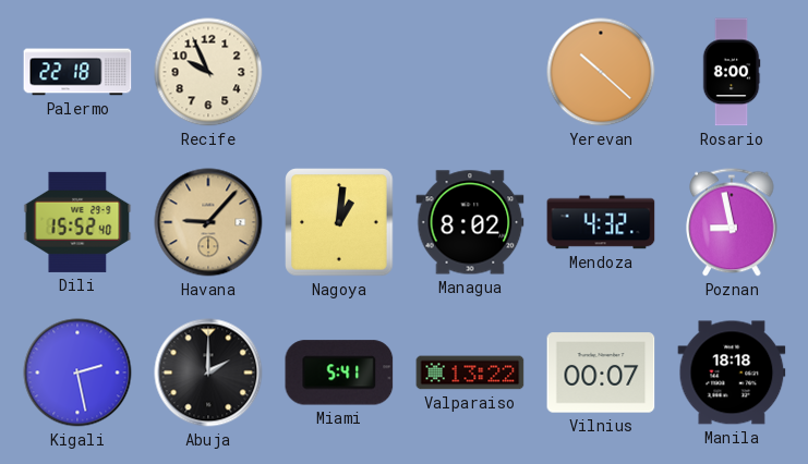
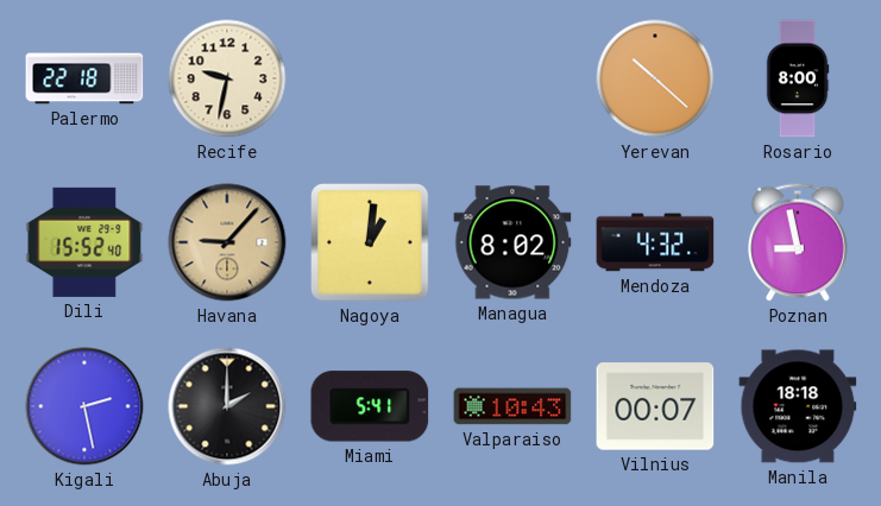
Recife: 9:56 -> 9:32 (227, 78)
Valparaiso: 13:22 -> 10:43 (512, 406)
